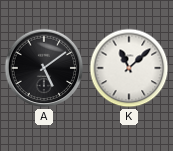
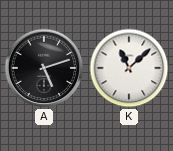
A: 5:09 -> 5:12 (44, 68)
